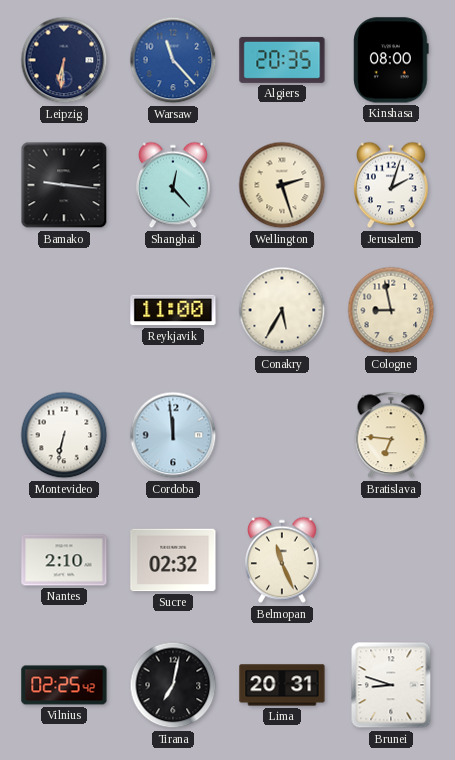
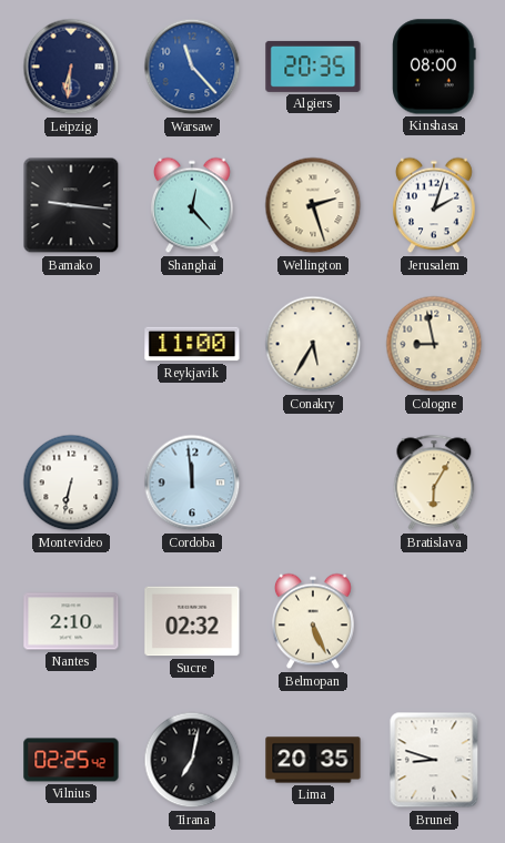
Bratislava: 6:46 -> 6:05 (434, 483)
Belmopan: 11:26 -> 5:26 (314, 621)
Lima: 20:31 -> 20:35 (313, 760)
